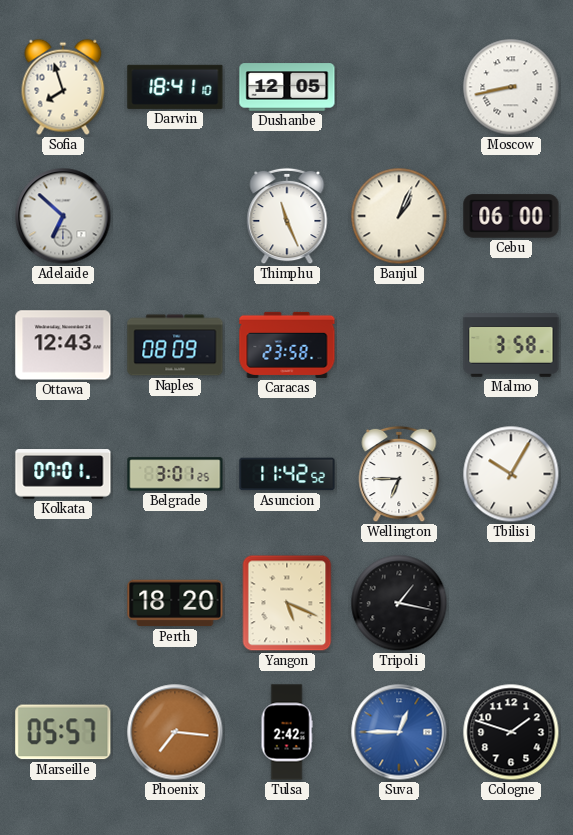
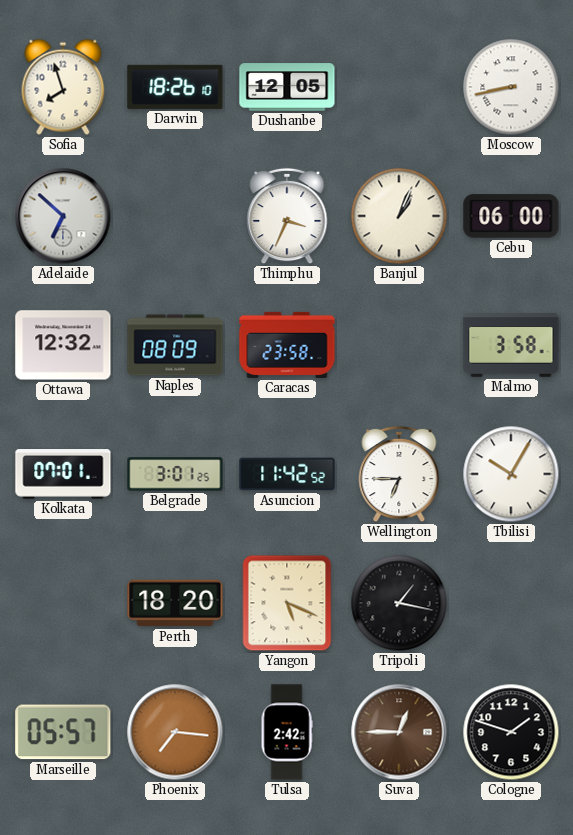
Darwin: 18:41 -> 18:26 (175, 87)
Thimphu: 11:26 -> 3:34 (287, 216)
Ottawa: 12:43 -> 12:32 (63, 345)
Suva dial: blue -> brown (399, 732)
